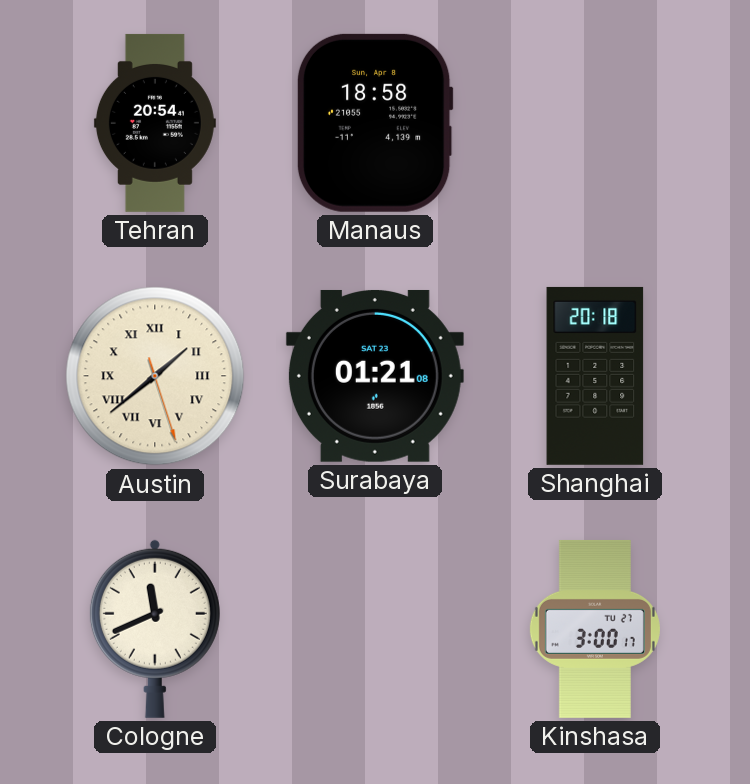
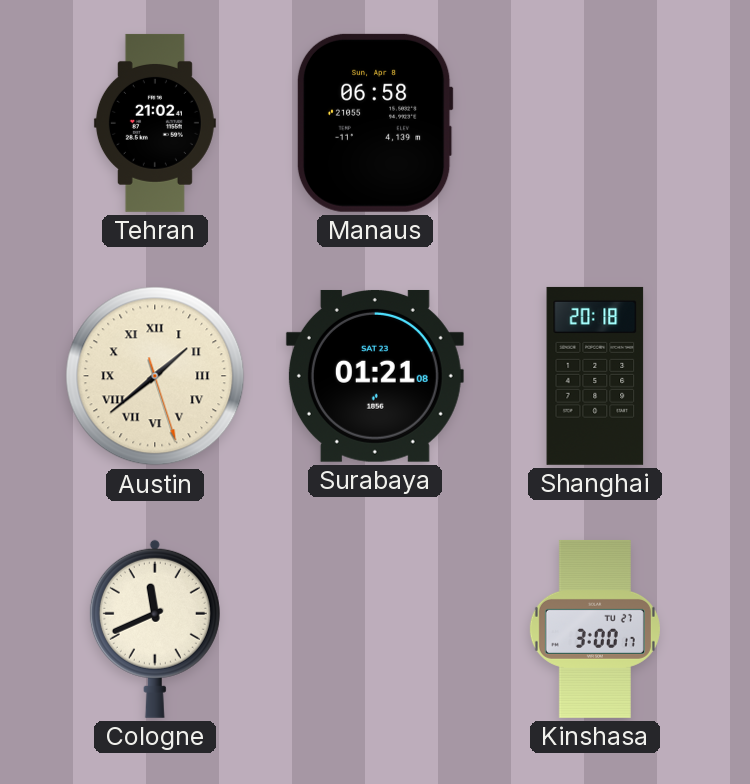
Tehran: 20:54 -> 21:02 (155, 123)
Manaus: 18:58 -> 06:58 (375, 123)
